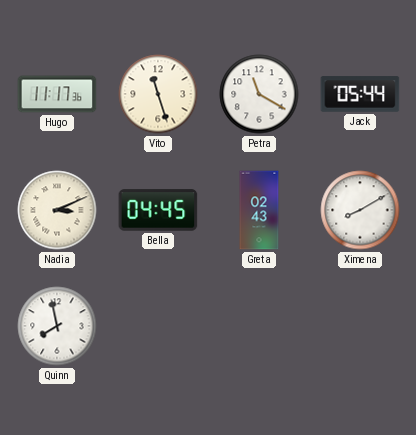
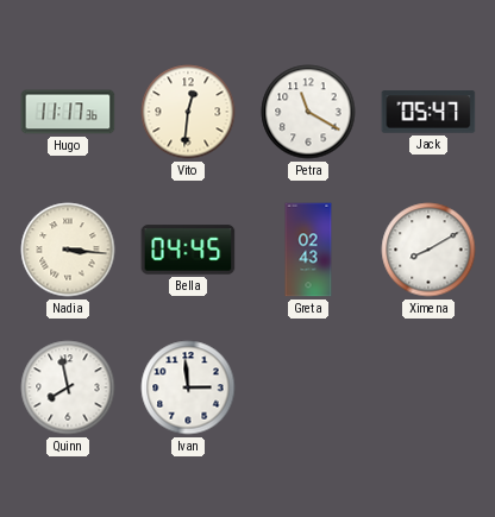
Vito: 11:27 -> 12:31 (188, 112)
Jack: 05:44 -> 05:47 (428, 112)
Nadia: 3:11 -> 3:16 (68, 250)
Ivan: none -> 2:59 (188, 387)
